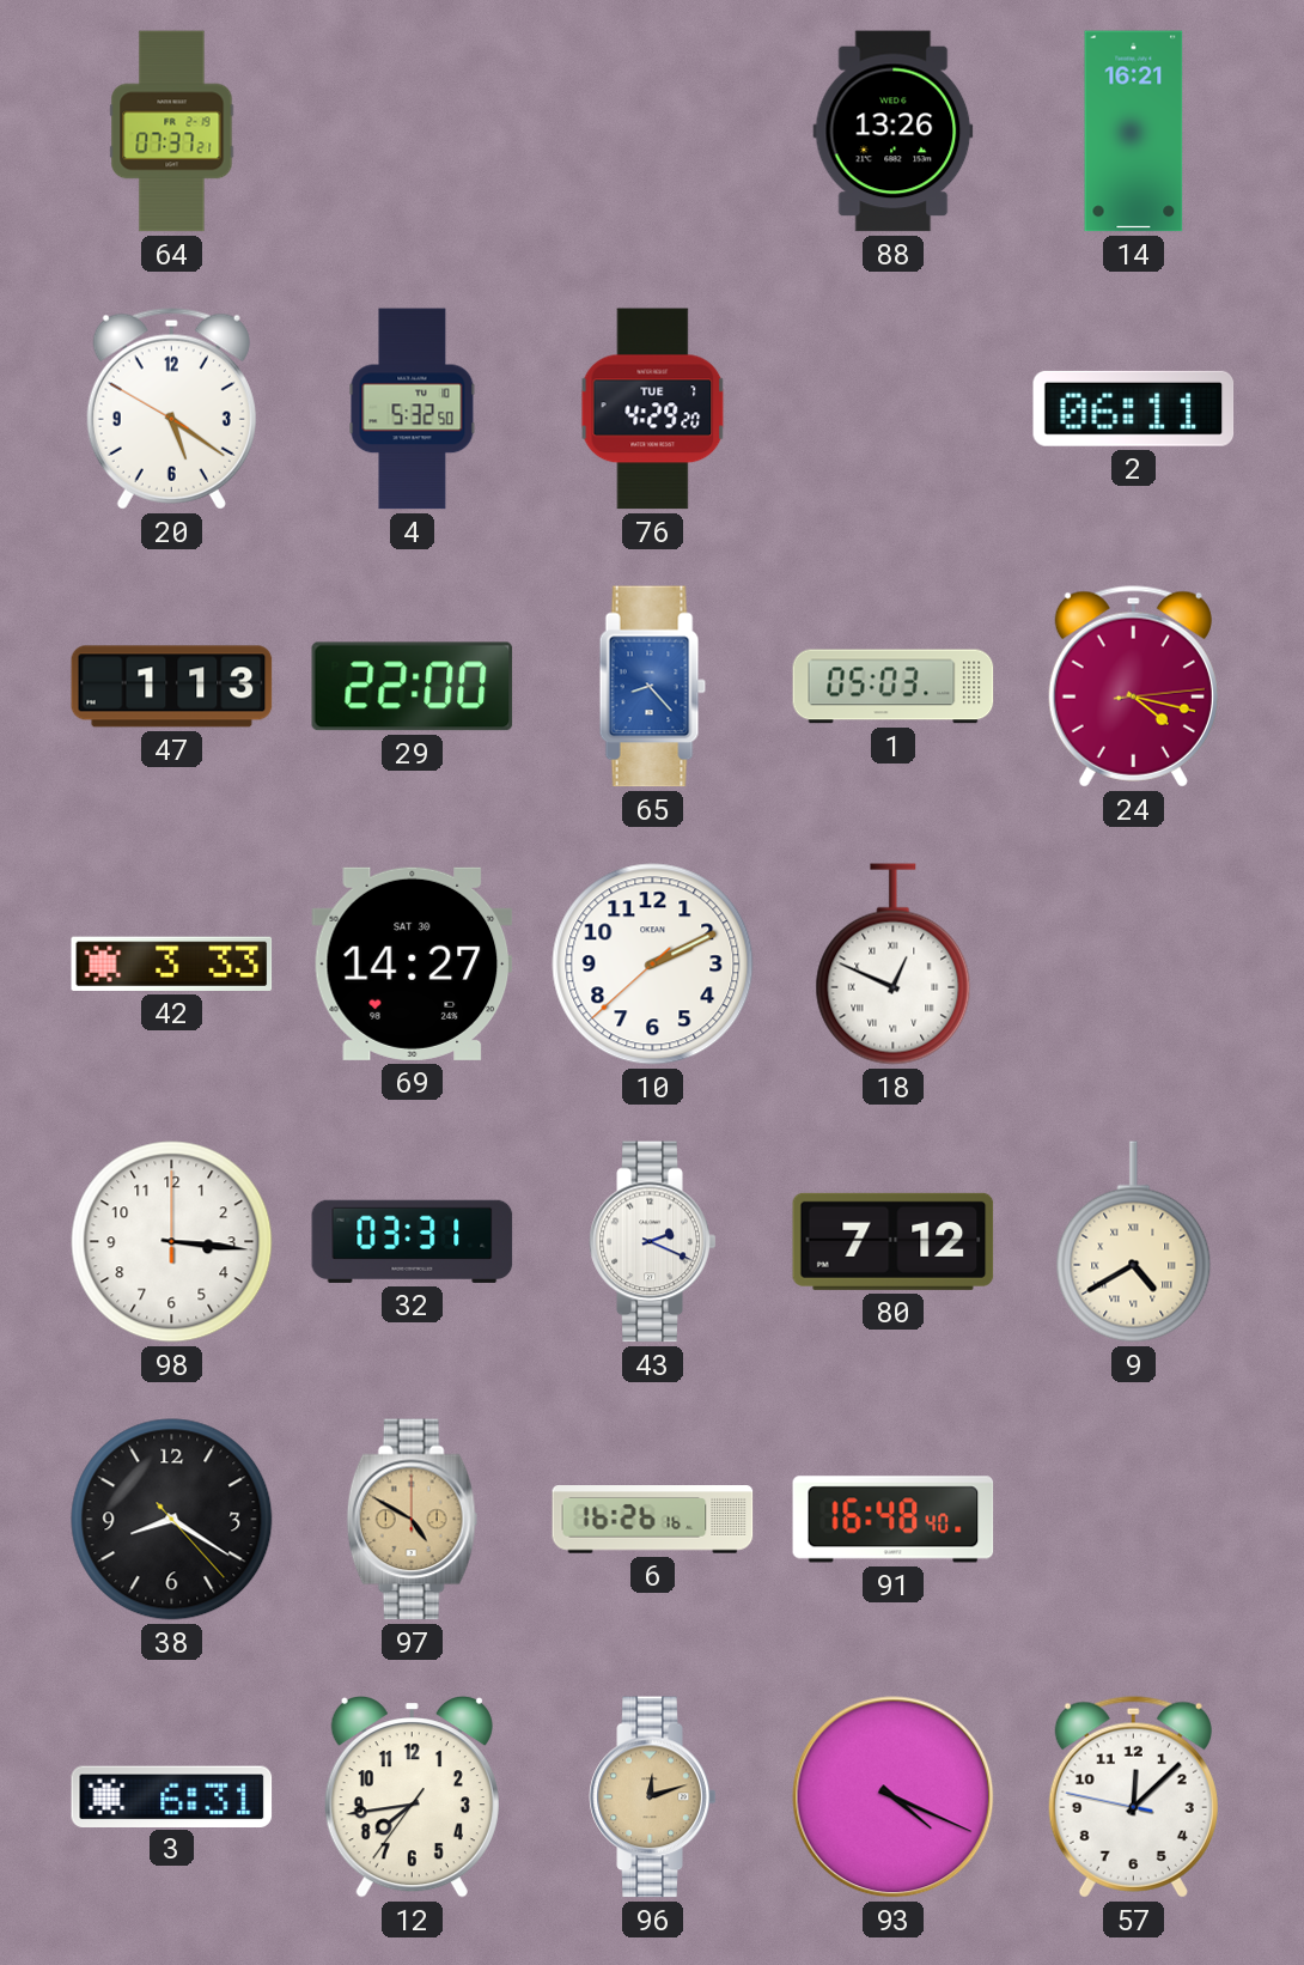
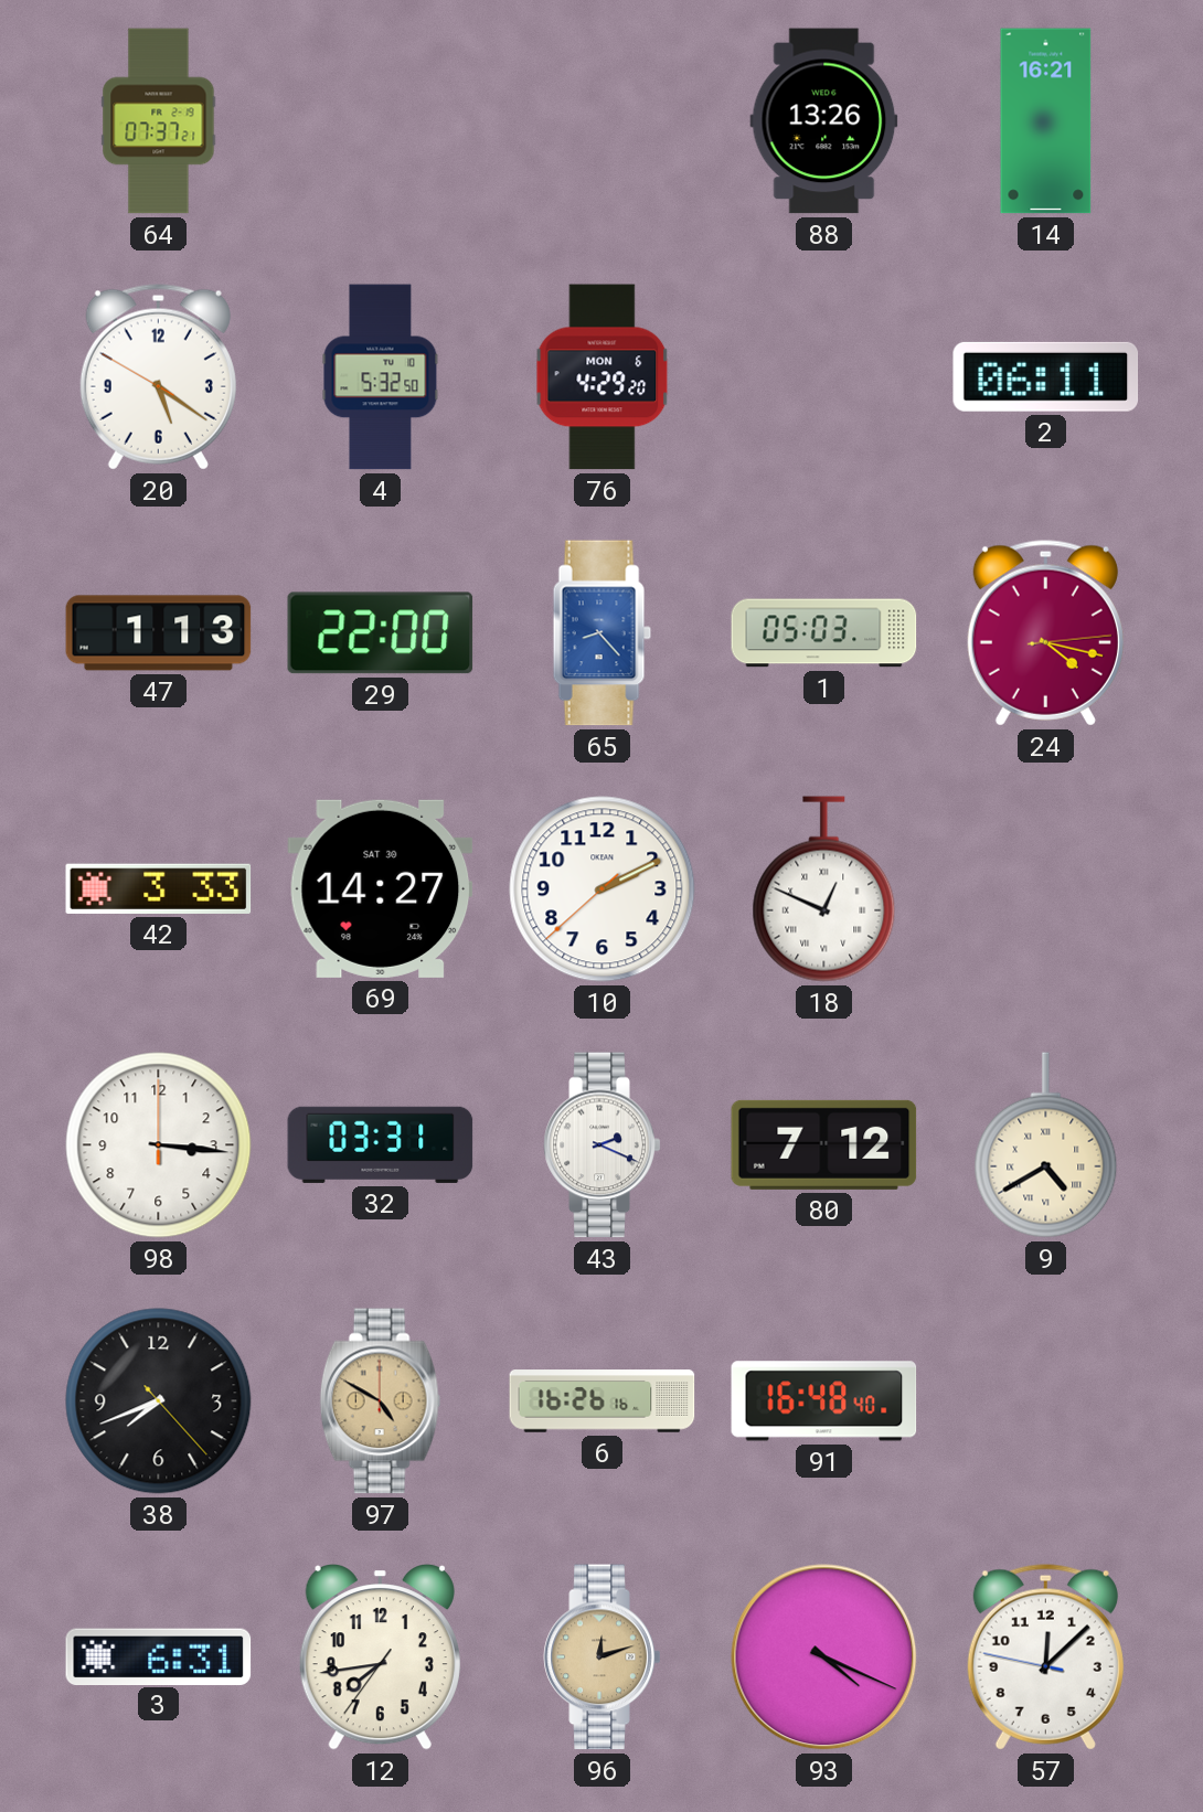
76 date: TUE 7 -> MON 6 (603, 377)
38: 8:20 -> 7:41 (159, 1401)
